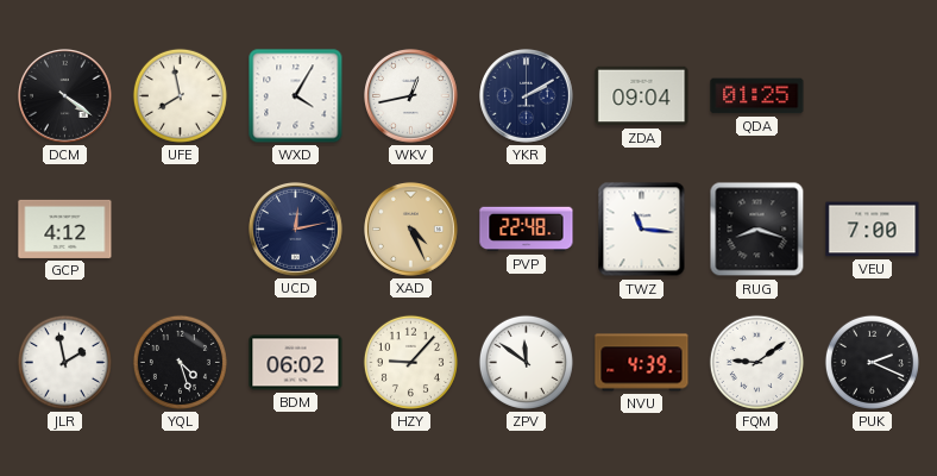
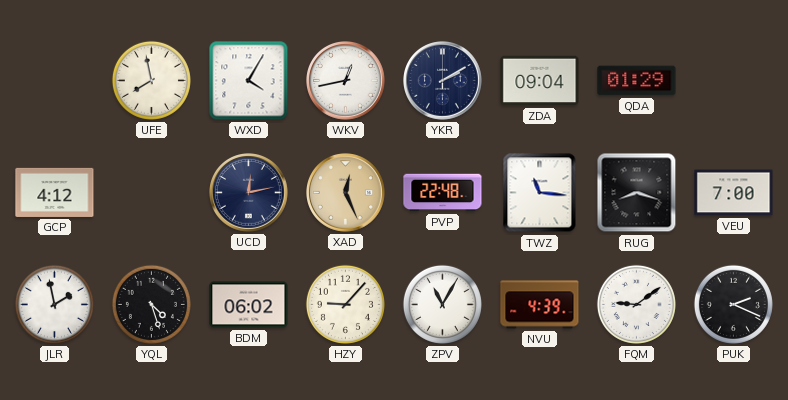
DCM: 4:21 -> none (65, 96)
QDA: 01:25 -> 01:29 (637, 81)
XAD: 4:26 -> 12:26 (346, 193)
ZPV: 11:51 -> 11:05 (442, 304)
